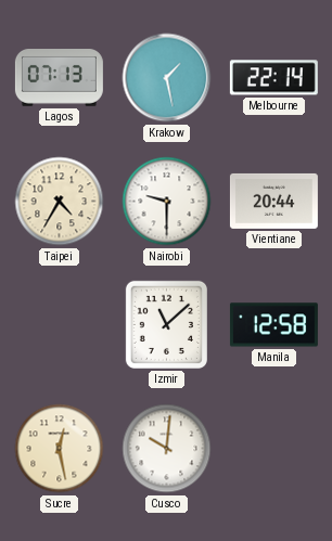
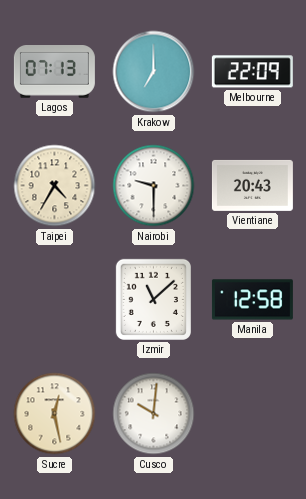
Krakow: 1:28 -> 7:00 (154, 72)
Melbourne: 22:14 -> 22:09 (252, 72)
Vientiane: 20:44 -> 20:43 (252, 185)
